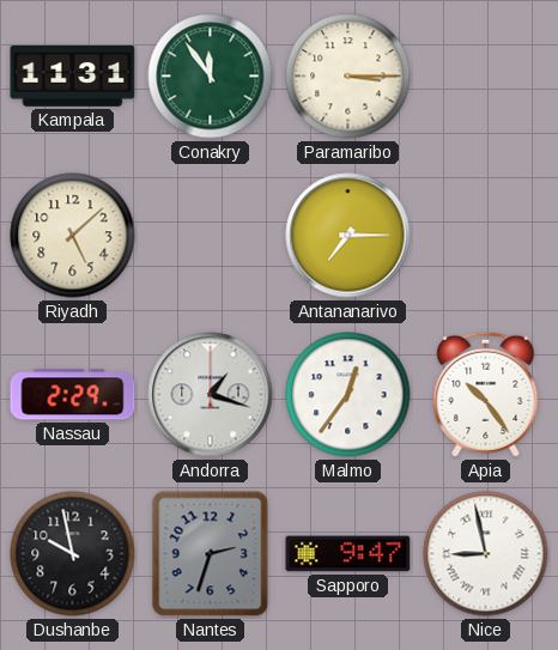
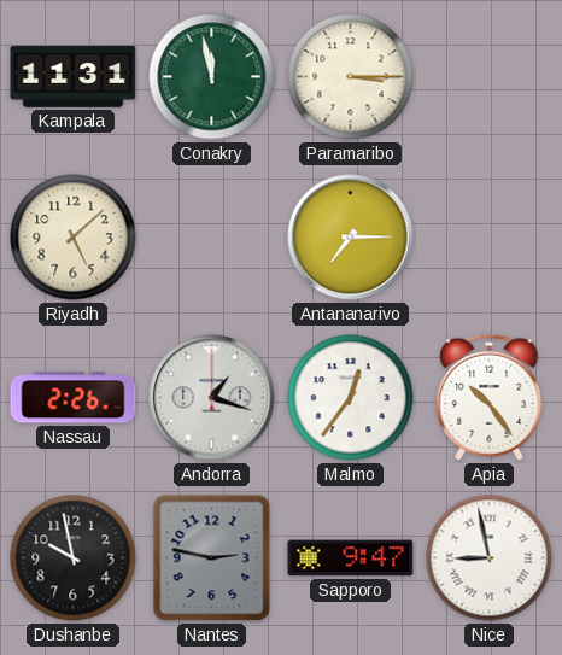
Conakry: 11:54 -> 11:58 (212, 77)
Nassau: 2:29 -> 2:26 (74, 398)
Nantes: 2:33 -> 2:47 (212, 558)
